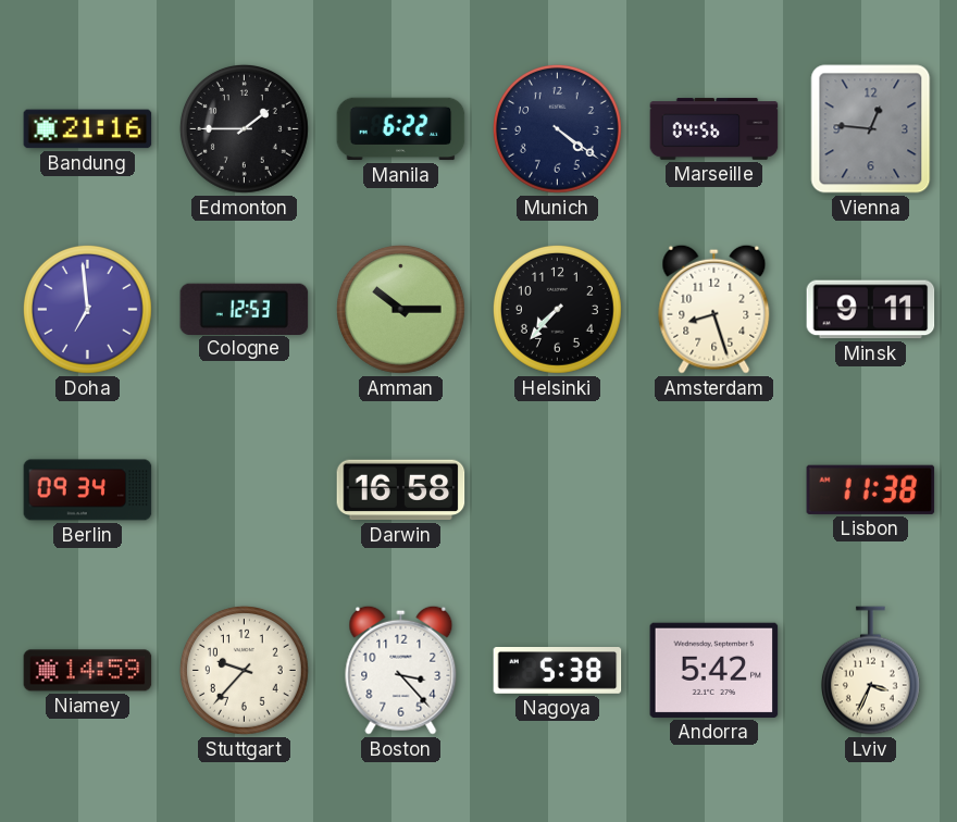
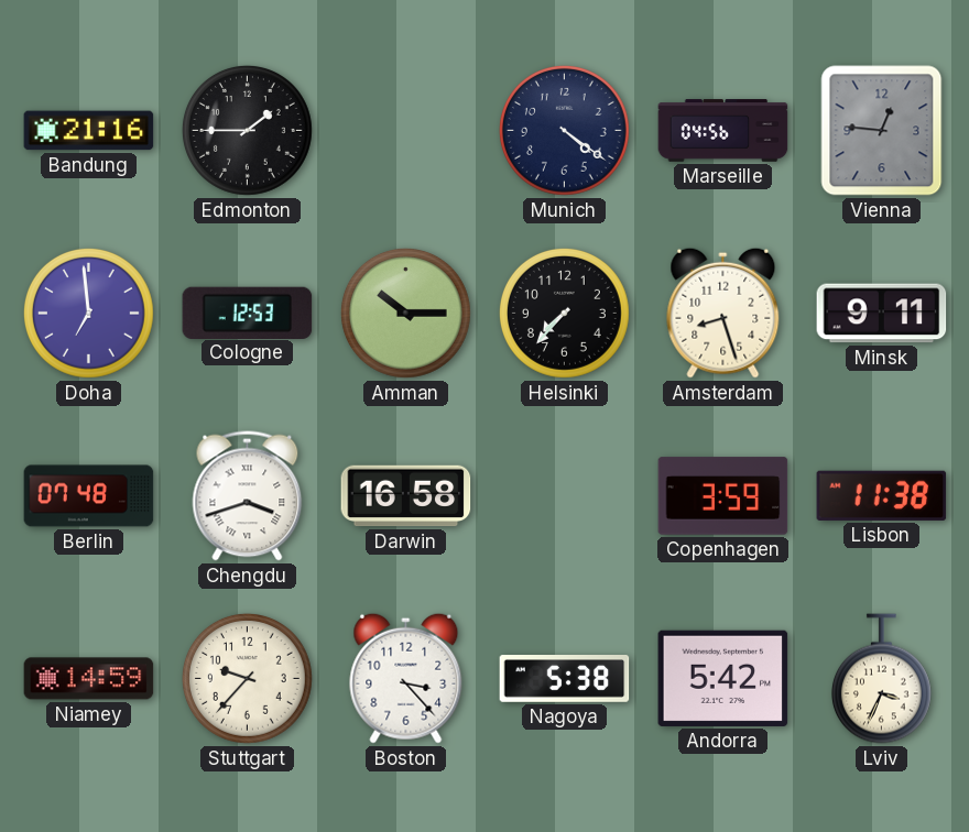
Manila: 6:22 -> none (401, 129)
Berlin: 09:34 -> 07:48 (89, 496)
Chengdu: none -> 3:42 (248, 496)
Copenhagen: none -> 3:59 (723, 496)
